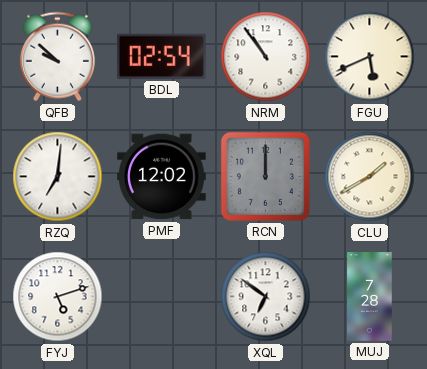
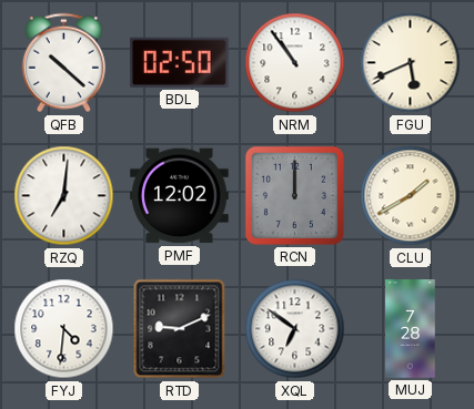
QFB: 9:52 -> 10:22 (63, 63)
BDL: 02:54 -> 02:50 (179, 62)
FYJ: 5:12 -> 4:31 (64, 329)
RTD: none -> 9:11 (180, 329)
